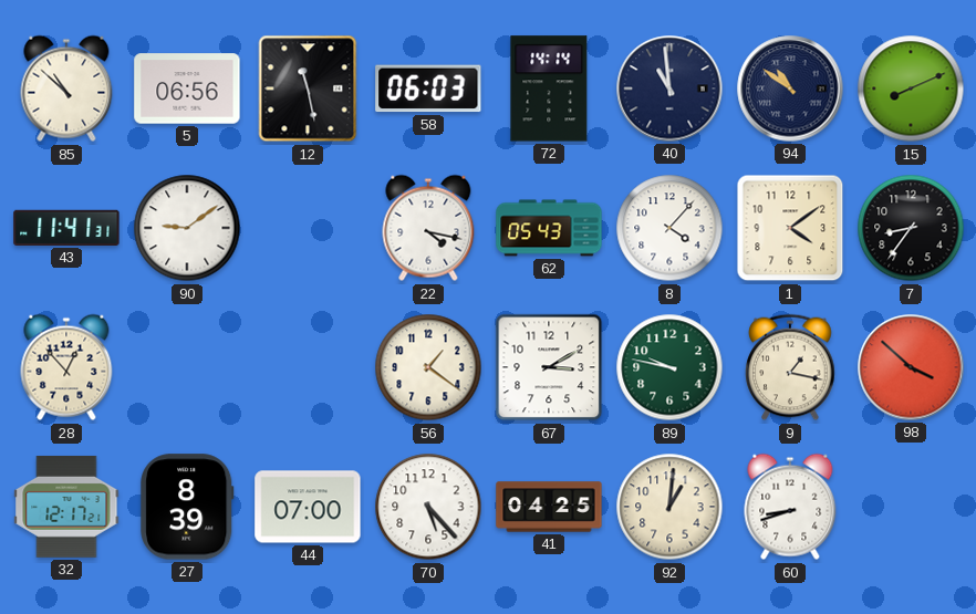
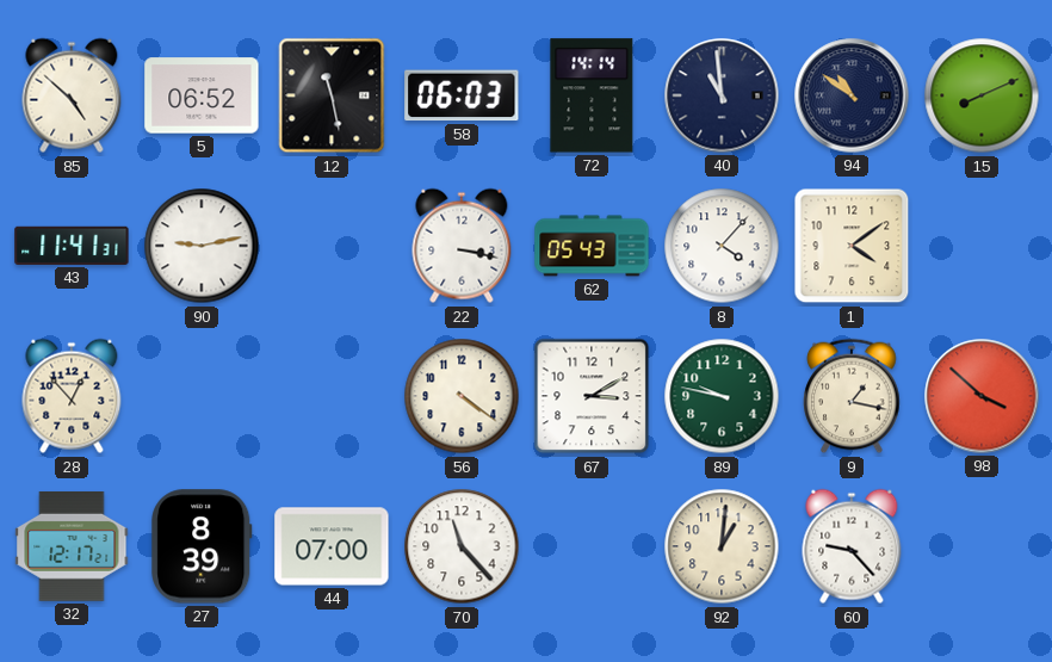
85: 10:52 -> 4:52 (72, 95)
5: 06:56 -> 06:52 (202, 95)
90: 9:09 -> 9:13 (202, 246)
22: 4:17 -> 3:17 (462, 246)
7: 8:36 -> none (911, 228)
56: 1:21 -> 4:21 (462, 396)
70: 5:23 -> 11:23 (462, 546)
41: 04:25 -> none (549, 507)
60: 8:42 -> 9:23 (852, 546)
